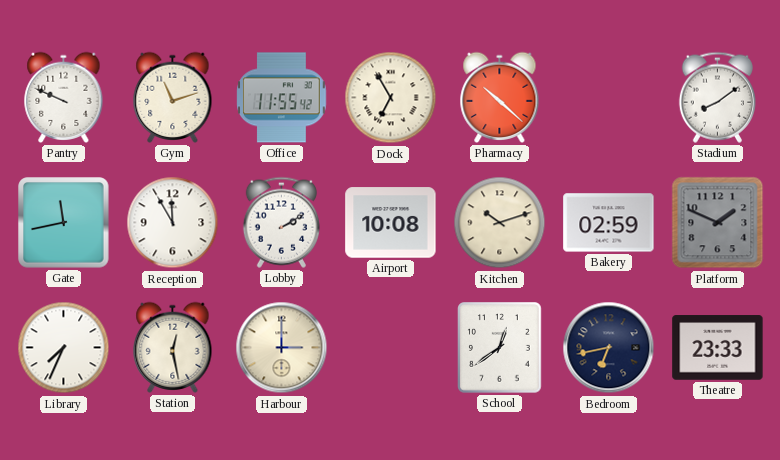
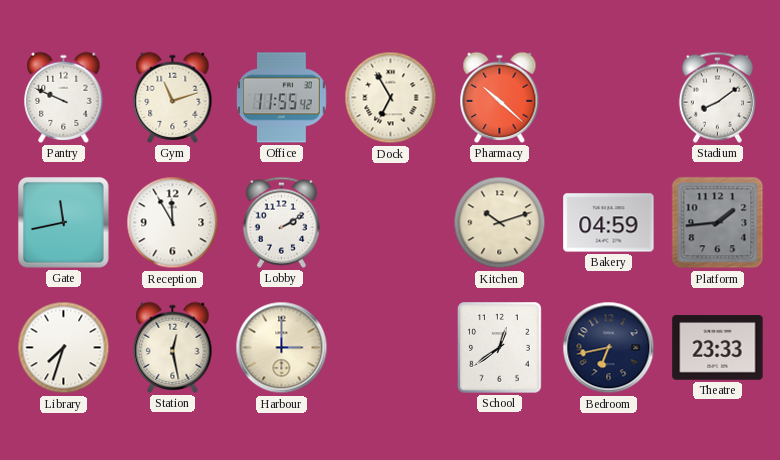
Airport: 10:08 -> none (391, 223)
Bakery: 02:59 -> 04:59 (609, 223)
Platform: 1:49 -> 1:44 (718, 223)
Library: 7:34 -> 7:33 (64, 348)
